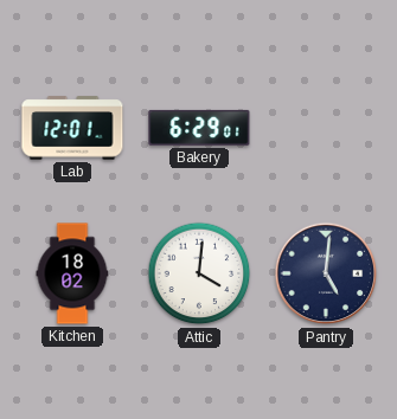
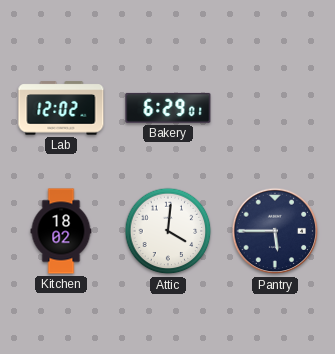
Lab: 12:01 -> 12:02 (61, 108)
Pantry: 5:01 -> 5:45 (275, 231)
